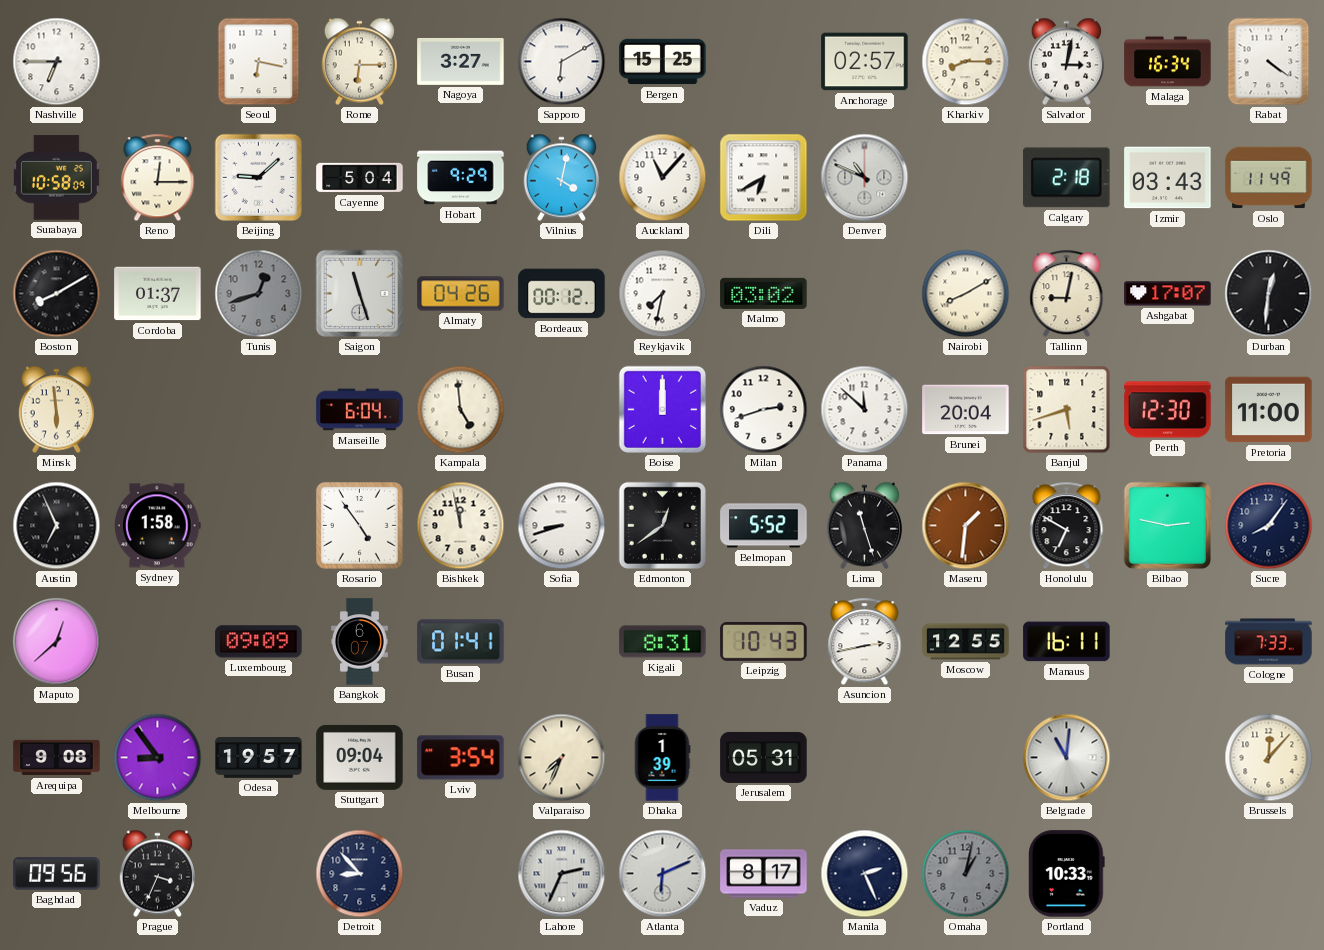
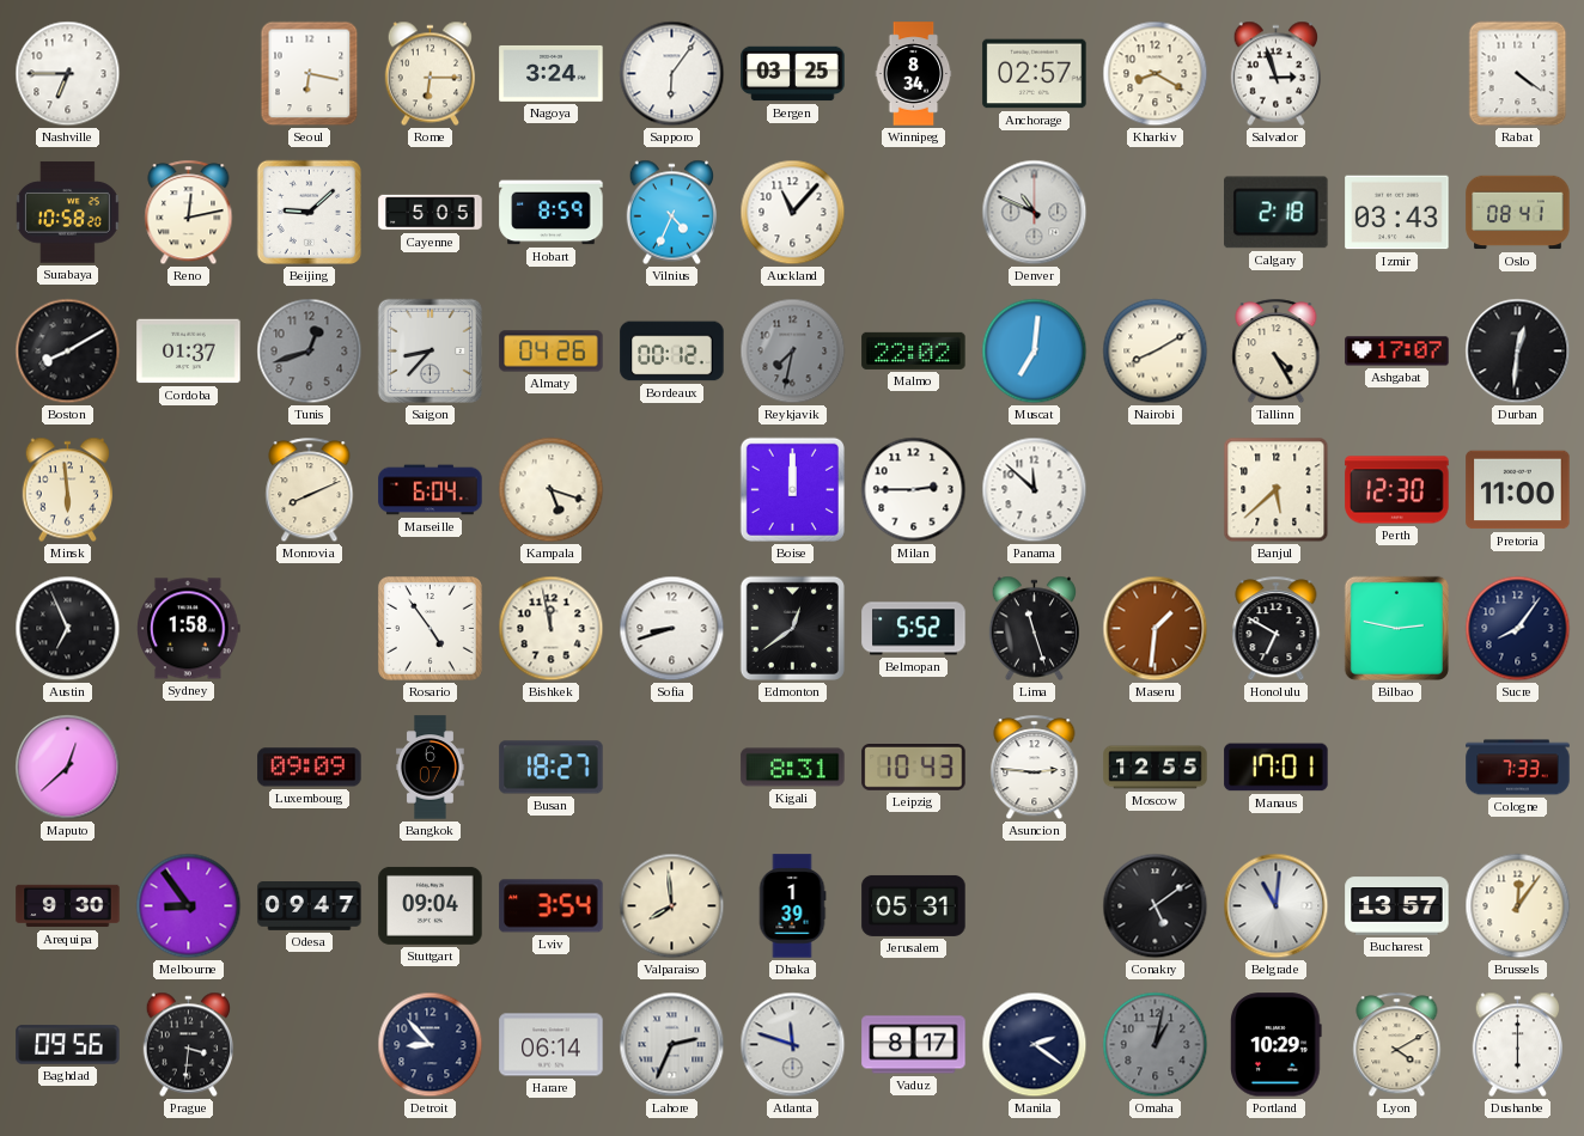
Nagoya: 3:27 -> 3:24 (552, 73)
Sapporo: 6:10 -> 6:06 (672, 74)
Bergen: 15:25 -> 03:25 (793, 74)
Winnipeg: none -> 8:34 (914, 74)
Kharkiv: 8:15 -> 8:20 (1156, 74)
Salvador: 3:02 -> 2:57 (1275, 74)
Malaga: 16:34 -> none (1168, 62)
Surabaya: 10:58:09 -> 10:58:20 (67, 213)
Reno: 12:15 -> 12:13 (189, 213)
Cayenne: 5:04 -> 5:05 (431, 213)
Hobart: 9:29 -> 8:59 (552, 213)
Vilnius: 4:02 -> 4:34 (671, 213)
Dili: 6:40 -> none (764, 178)
Oslo: 11:49 -> 08:41 (1518, 213)
Saigon: 11:27 -> 8:37 (429, 350)
Reykjavik dial: white -> grey (793, 352)
Malmo: 03:02 -> 22:02 (914, 350)
Muscat: none -> 7:01 (1035, 352)
Tallinn: 9:02 -> 4:25 (1277, 352)
Monrovia: none -> 8:11 (310, 490)
Kampala: 4:59 -> 5:18 (552, 490)
Milan: 2:42 -> 2:45 (914, 490)
Brunei: 20:04 -> none (966, 410)
Banjul: 5:42 -> 5:38 (1277, 490)
Busan: 01:41 -> 18:27 (552, 768)
Asuncion: 2:43 -> 2:46 (1035, 768)
Manaus: 16:11 -> 17:01 (1277, 768)
Arequipa: 9:08 -> 9:30 (68, 906)
Odesa: 19:57 -> 09:47 (310, 906)
Valparaiso: 7:34 -> 7:59 (672, 906)
Conakry: none -> 5:09 (1156, 906)
Bucharest: none -> 13:57 (1397, 906)
Brussels: 12:07 -> 12:06 (1518, 906)
Prague: 3:34 -> 3:31 (188, 1045)
Harare: none -> 06:14 (552, 1045)
Atlanta: 6:11 -> 11:48 (793, 1045)
Manila: 2:26 -> 2:21 (1035, 1045)
Portland: 10:33 -> 10:29 (1277, 1045)
Lyon: none -> 4:10 (1397, 1045)
Dushanbe: none -> 6:00 (1517, 1045)
